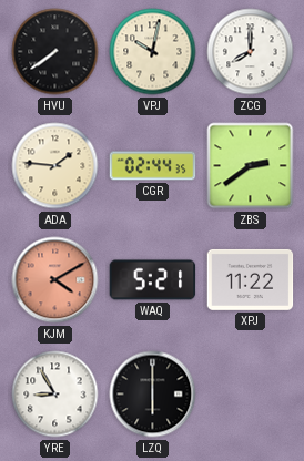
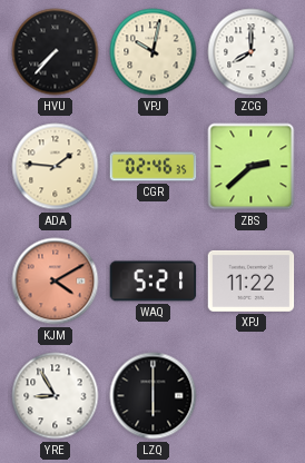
HVU: 7:39 -> 7:37 (56, 52)
CGR: 02:44 -> 02:46 (154, 167)
ZBS: 2:39 -> 2:38 (252, 167)
